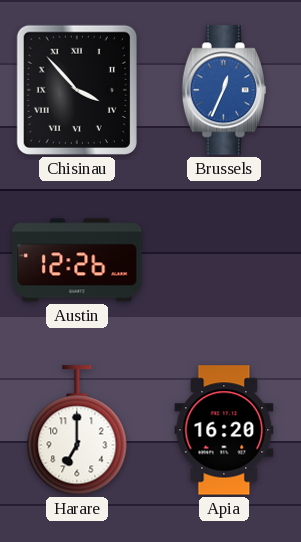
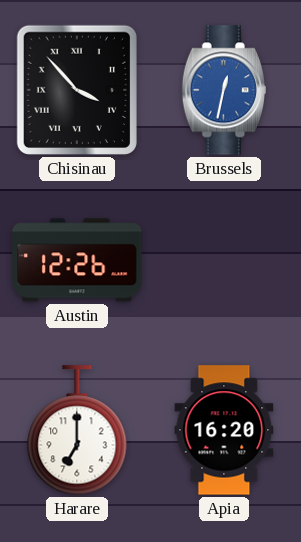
Brussels: 12:34 -> 12:32 (223, 90)
